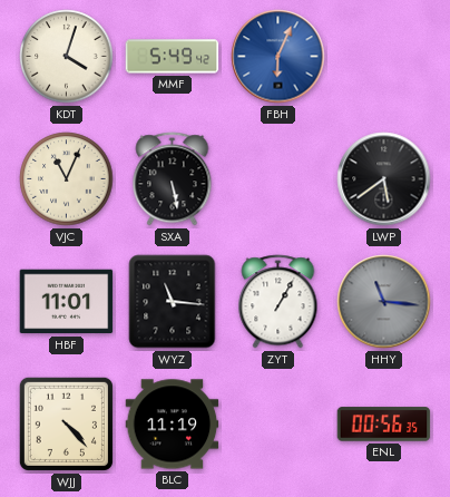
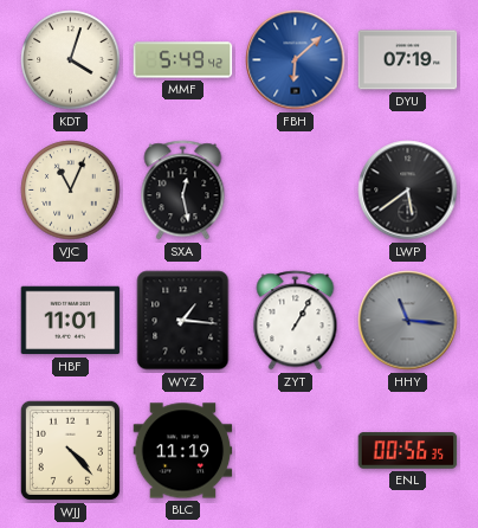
FBH: 6:04 -> 6:08 (296, 60)
DYU: none -> 07:19 (408, 60)
SXA: 5:28 -> 12:28 (183, 191)
WYZ: 11:16 -> 1:16 (183, 321)
